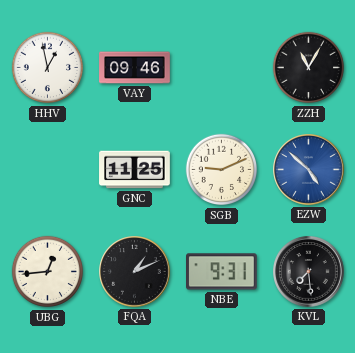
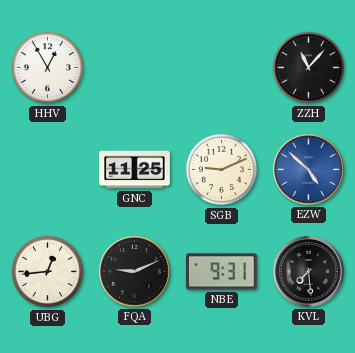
HHV: 12:58 -> 12:55 (48, 68)
VAY: 09:46 -> none (135, 68)
ZZH: 11:05 -> 11:07 (309, 68)
FQA: 1:11 -> 9:11 (135, 272)
